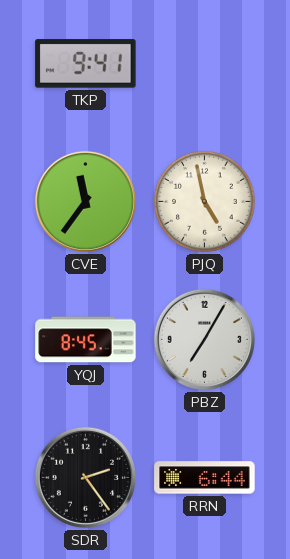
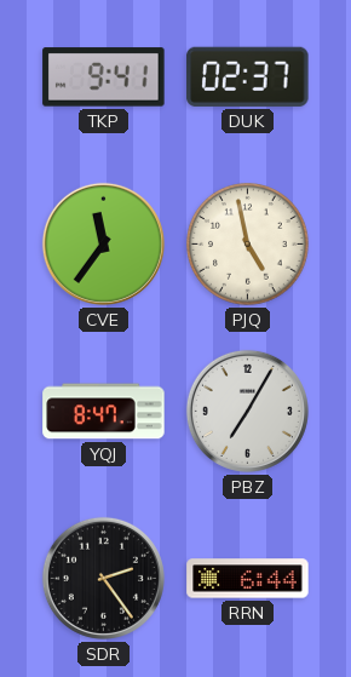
DUK: none -> 02:37 (248, 76)
YQJ: 8:45 -> 8:47 (104, 412)
